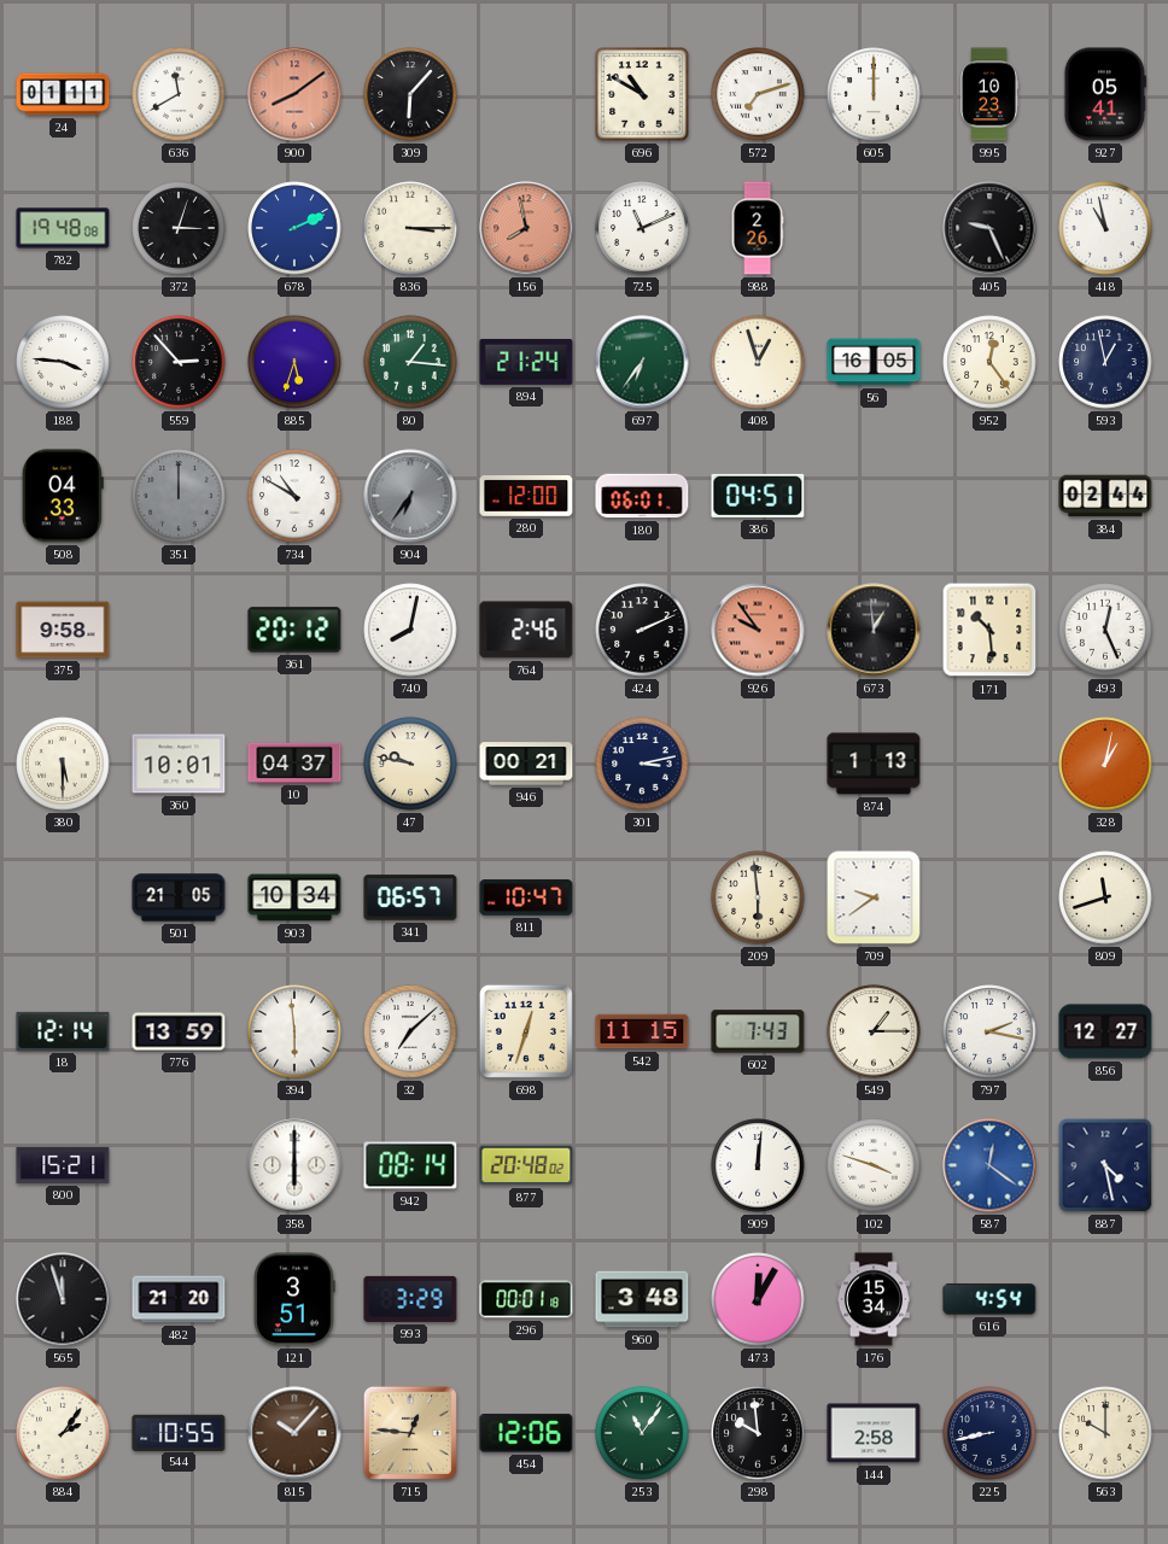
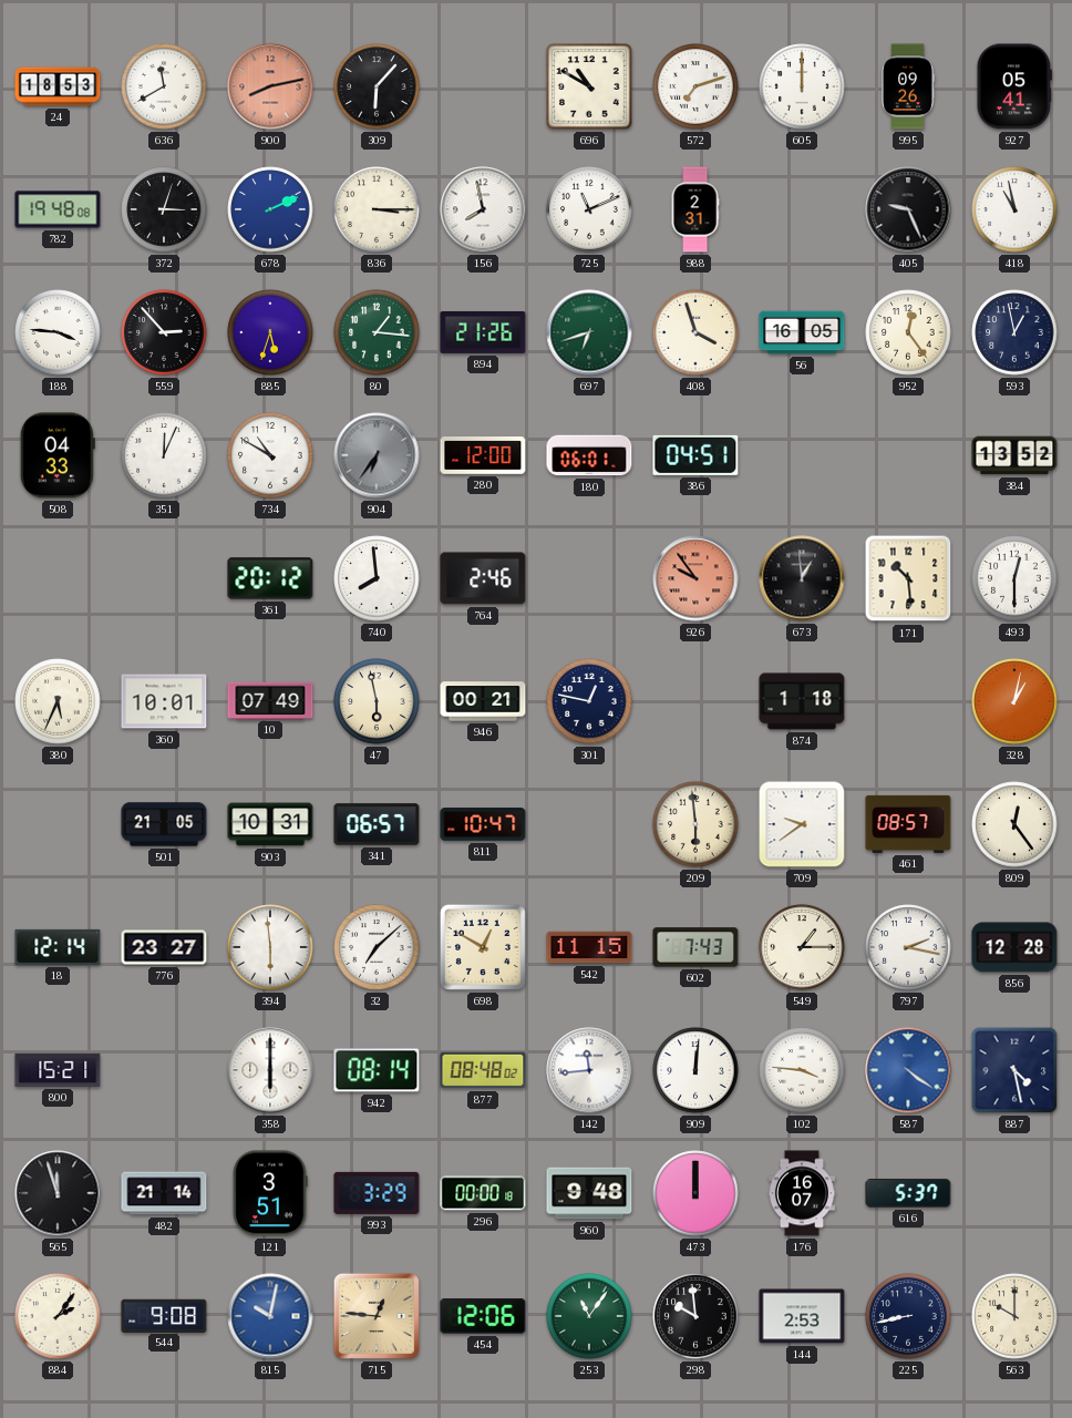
24: 01:11 -> 18:53 (58, 86)
900: 8:09 -> 8:13 (270, 86)
995: 10:23 -> 09:26 (907, 86)
156 dial: salmon -> white (483, 209)
988: 2:26 -> 2:31 (695, 209)
894: 21:24 -> 21:26 (483, 332)
697: 6:36 -> 6:42 (589, 332)
408: 12:57 -> 3:57 (695, 332)
351: 12:00 -> 12:04 (164, 455)
351 dial: grey -> white (164, 455)
384: 02:44 -> 13:52 (1014, 455)
375: 9:58 -> none (63, 630)
740: 8:02 -> 7:59 (377, 578)
424: 2:11 -> none (642, 630)
493: 12:26 -> 12:30 (1014, 578)
380: 5:30 -> 5:34 (58, 701)
10: 04:37 -> 07:49 (270, 700)
47: 9:47 -> 5:58 (377, 701)
301: 3:13 -> 12:47 (589, 701)
874: 1:13 -> 1:18 (802, 701)
903: 10:34 -> 10:31 (270, 824)
461: none -> 08:57 (908, 824)
809: 11:42 -> 12:24 (1014, 824)
776: 13:59 -> 23:27 (164, 947)
698: 12:33 -> 12:50 (483, 947)
856: 12:27 -> 12:28 (1014, 947)
877: 20:48 -> 08:48 (483, 1070)
142: none -> 11:44 (589, 1070)
102: 3:48 -> 3:46 (802, 1070)
587: 12:21 -> 4:21 (908, 1070)
482: 21:20 -> 21:14 (164, 1193)
296: 00:01 -> 00:00 (483, 1193)
960: 3:48 -> 9:48 (589, 1193)
473: 12:05 -> 12:00 (695, 1193)
176: 15:34 -> 16:07 (802, 1193)
616: 4:54 -> 5:37 (908, 1193)
544: 10:55 -> 9:08 (164, 1315)
815: 10:07 -> 10:02 (270, 1316)
815 dial: brown -> blue (270, 1316)
144: 2:58 -> 2:53 (802, 1316)
